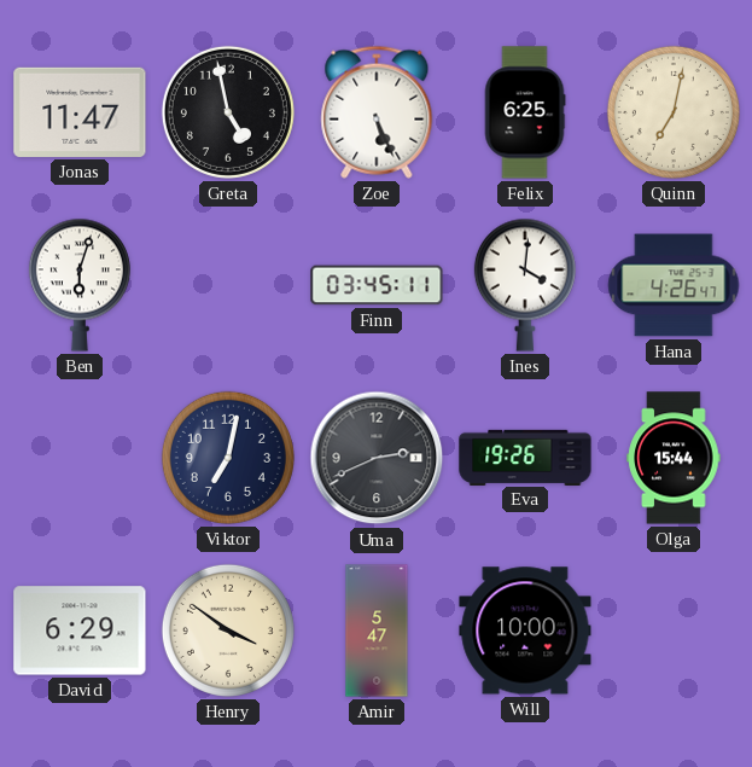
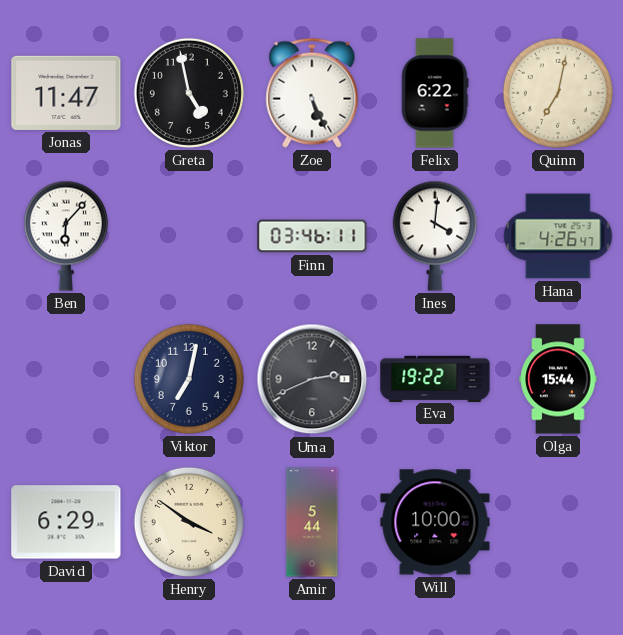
Felix: 6:25 -> 6:22 (435, 93)
Ben: 6:03 -> 6:07 (66, 236)
Finn: 03:45 -> 03:46 (312, 236)
Eva: 19:26 -> 19:22 (435, 378)
Amir: 5:47 -> 5:44 (312, 522)
